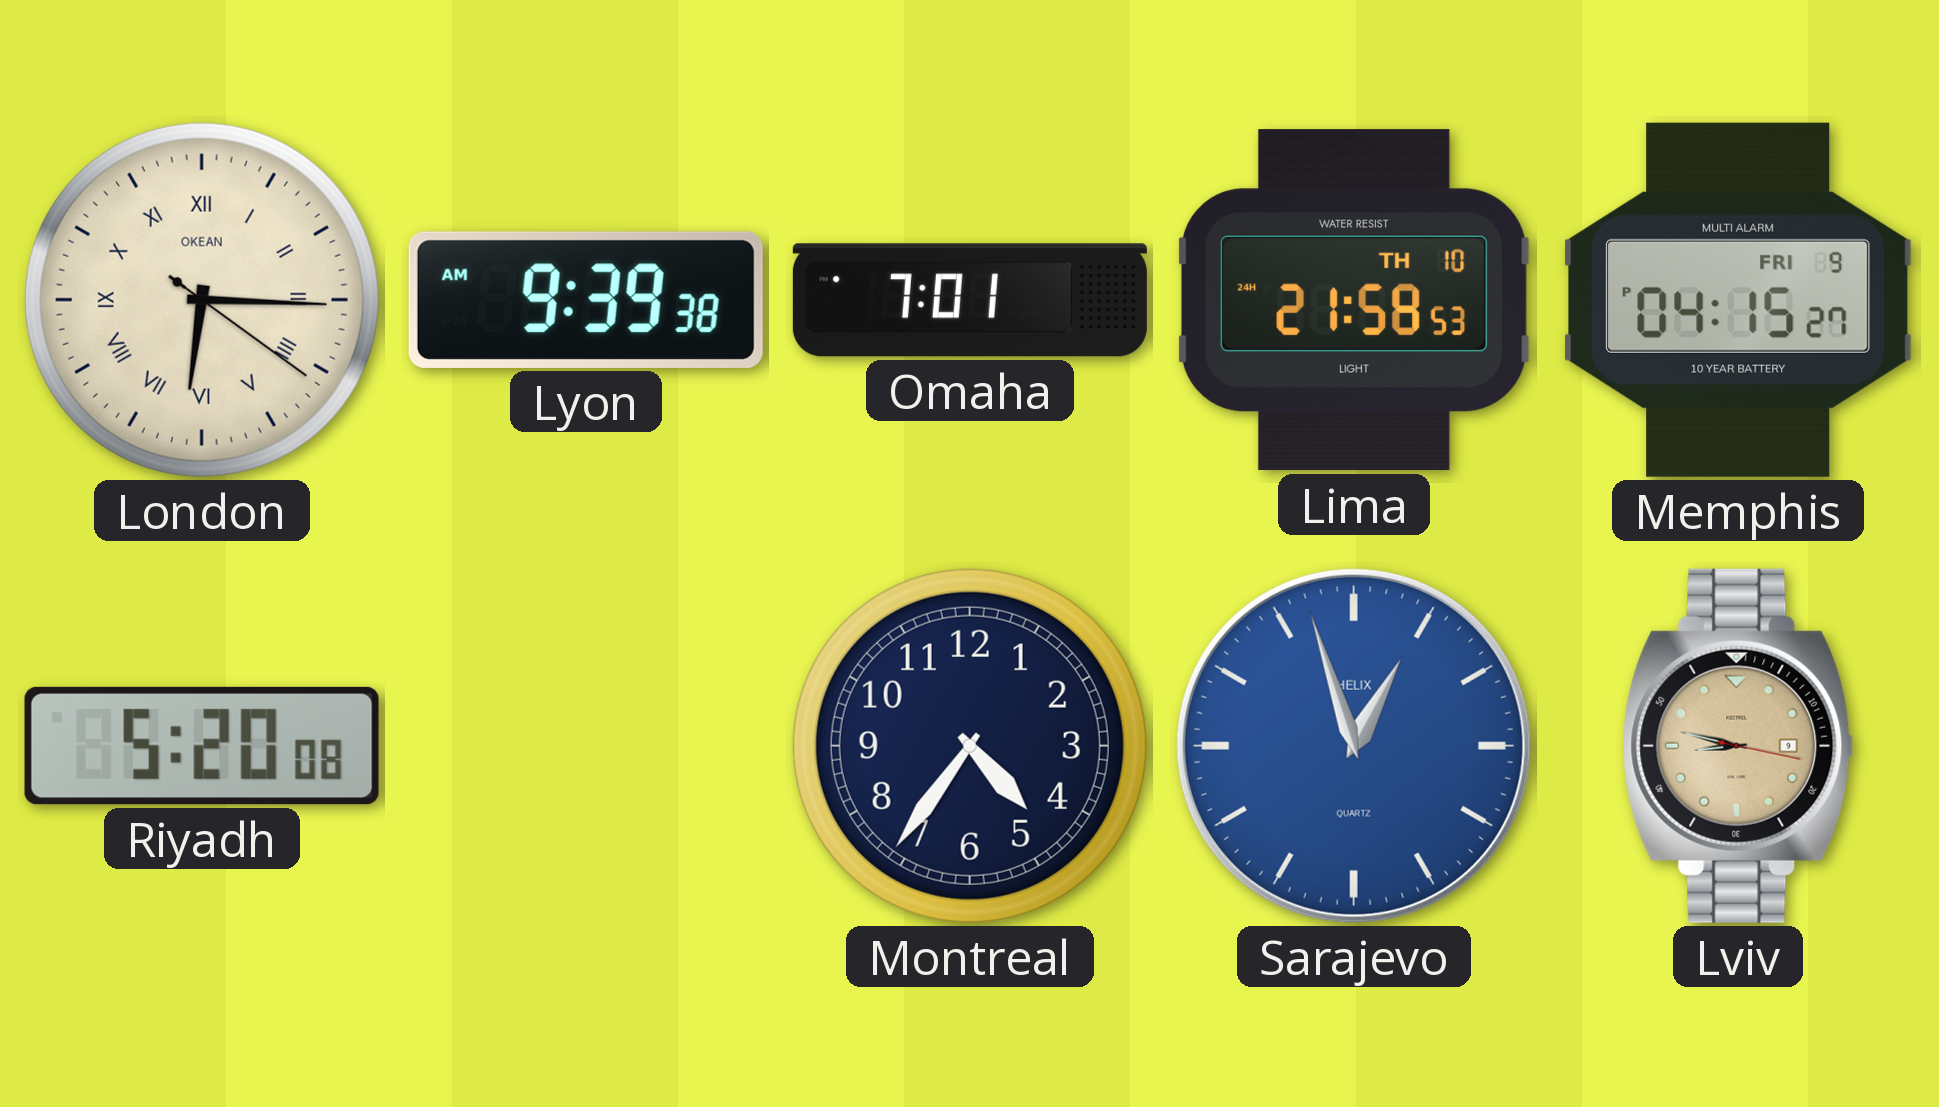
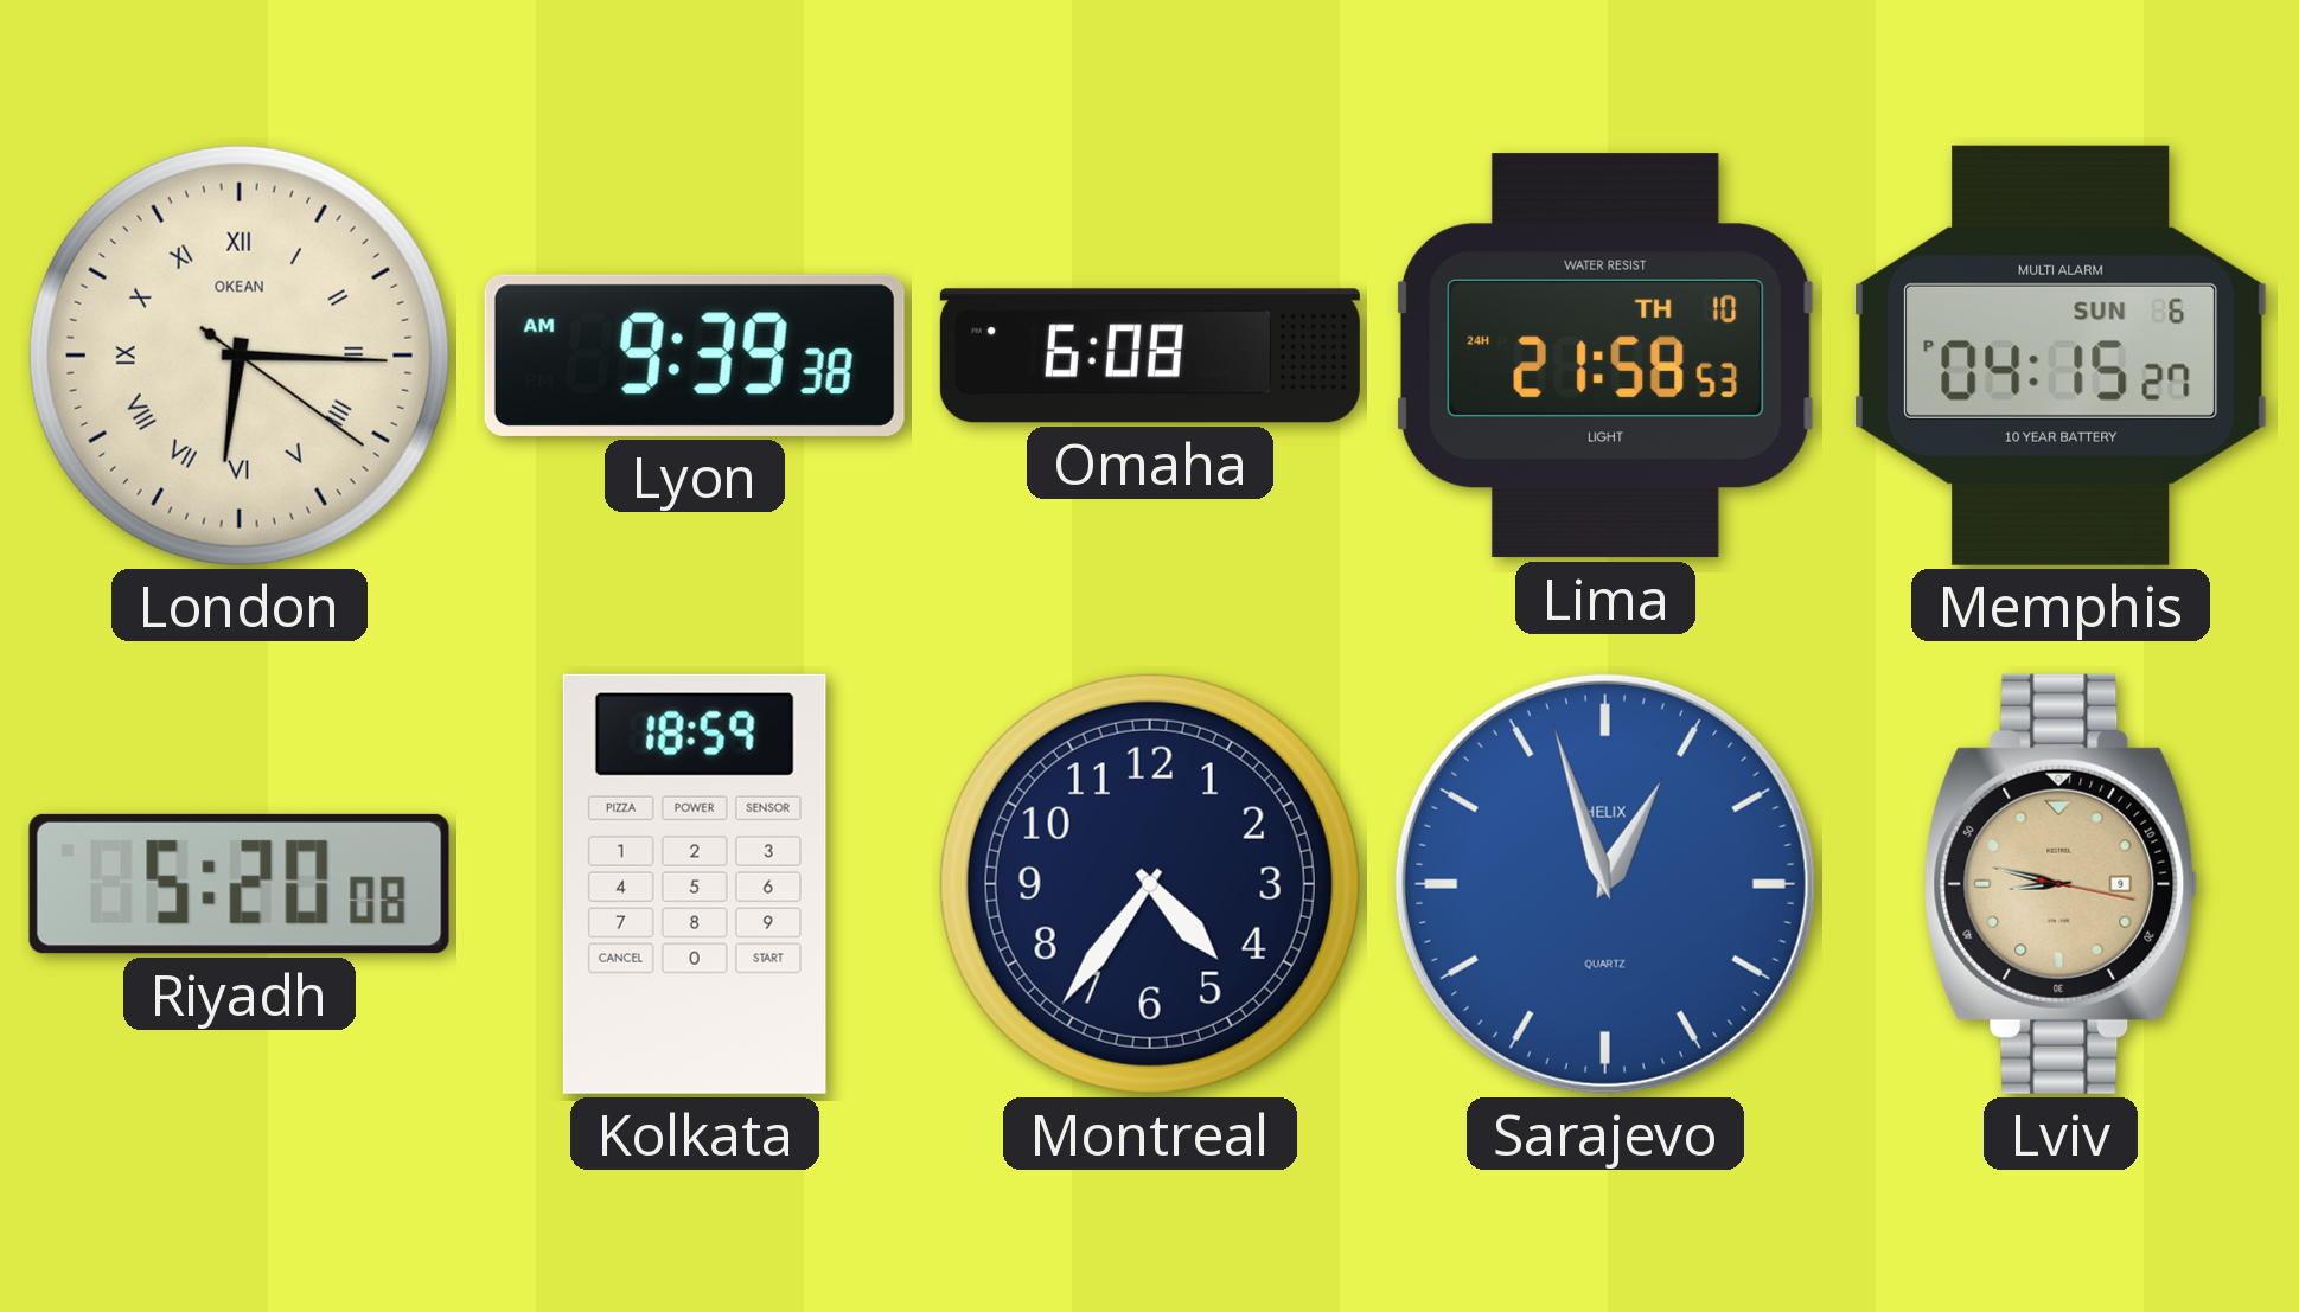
Omaha: 7:01 -> 6:08 (1150, 356)
Memphis date: FRI 9 -> SUN 6 (2061, 356)
Kolkata: none -> 18:59 (695, 884)
